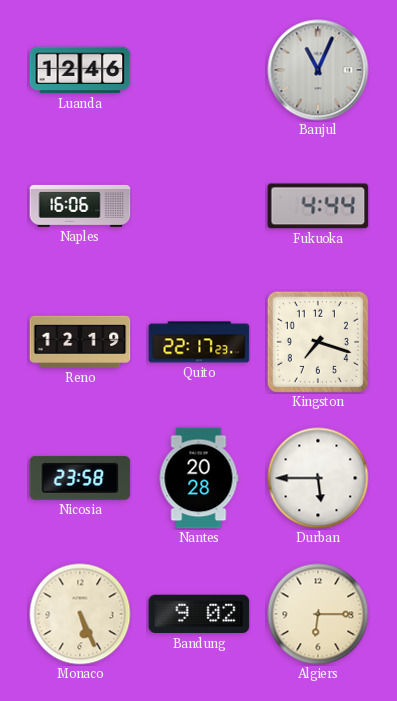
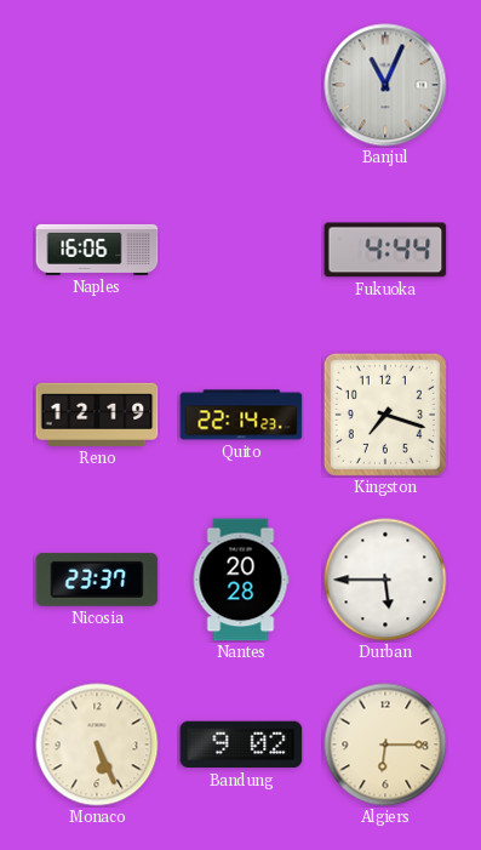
Luanda: 12:46 -> none (80, 70)
Quito: 22:17 -> 22:14 (241, 415)
Nicosia: 23:58 -> 23:37 (97, 580)
